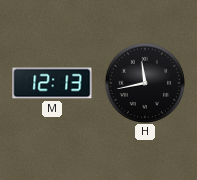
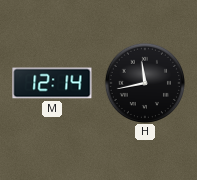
M: 12:13 -> 12:14 (52, 83)
